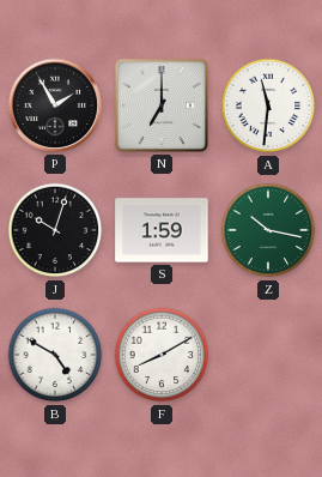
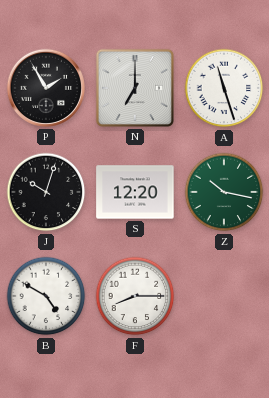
A: 11:31 -> 11:27 (224, 88)
S: 1:59 -> 12:20 (135, 192)
F: 8:10 -> 8:15 (135, 296)
